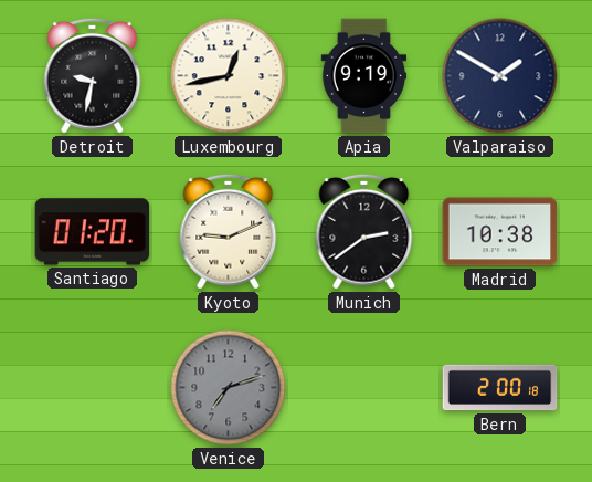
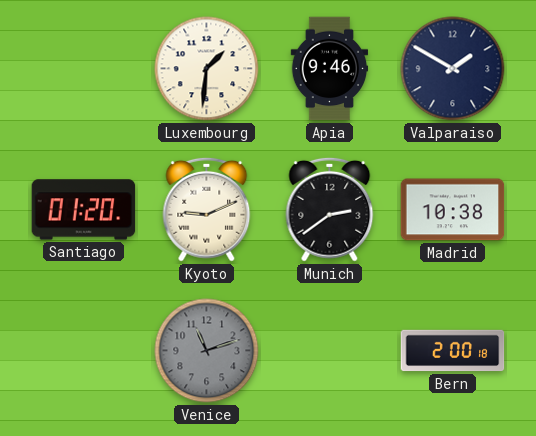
Detroit: 9:32 -> none (93, 75)
Luxembourg: 12:43 -> 1:31 (207, 69)
Apia: 9:19 -> 9:46 (330, 69)
Venice: 7:12 -> 11:12 (207, 351)
